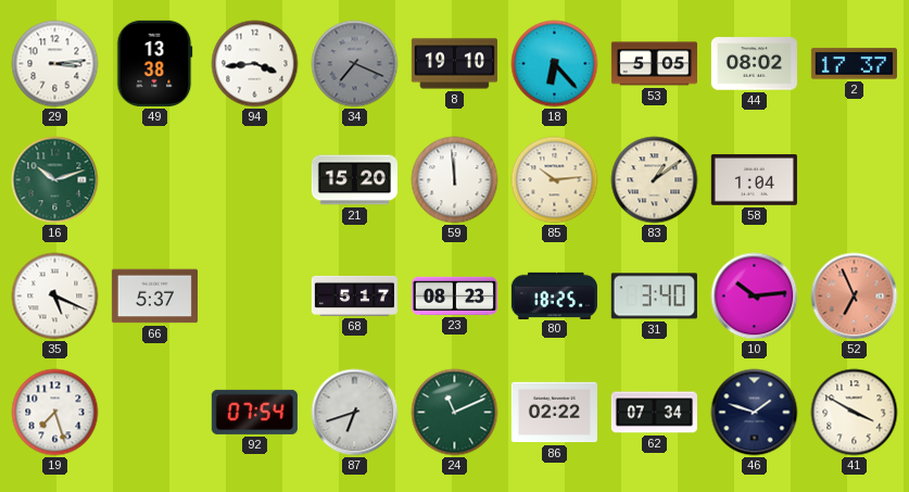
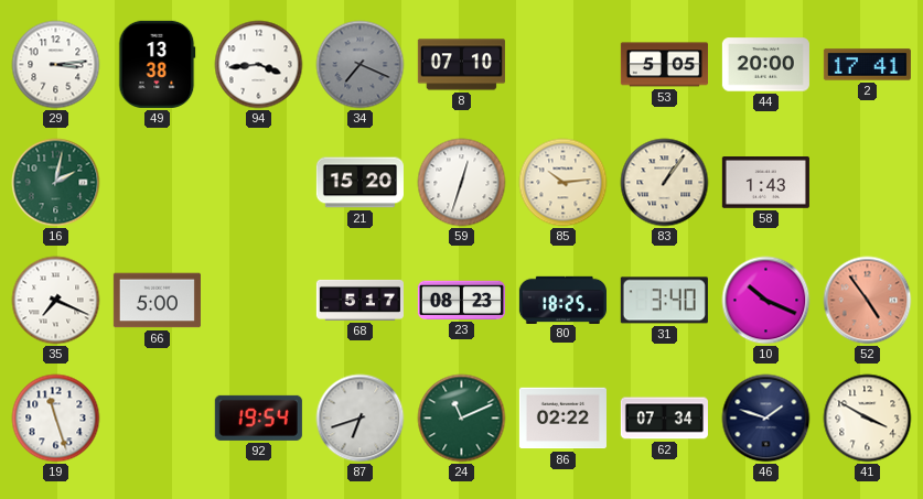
8: 19:10 -> 07:10 (461, 65)
18: 6:23 -> none (555, 64)
44: 08:02 -> 20:00 (765, 65)
2: 17:37 -> 17:41 (867, 65)
16: 10:12 -> 2:02 (56, 183)
59: 11:59 -> 12:33 (462, 183)
83: 1:09 -> 1:06 (665, 183)
58: 1:04 -> 1:43 (765, 183)
35: 5:19 -> 7:19 (56, 301)
66: 5:37 -> 5:00 (157, 301)
10: 10:14 -> 10:19 (766, 301)
52: 6:56 -> 4:54 (868, 301)
19: 7:27 -> 11:27 (56, 419)
92: 07:54 -> 19:54 (258, 417)
